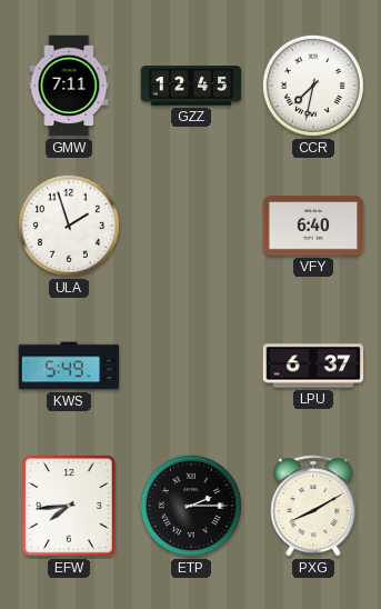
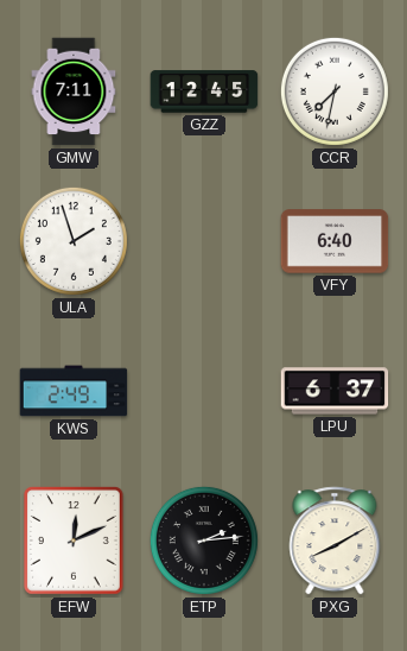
KWS: 5:49 -> 2:49 (74, 391)
EFW: 7:44 -> 12:11 (75, 542)
ETP: 2:15 -> 2:14 (204, 541)
